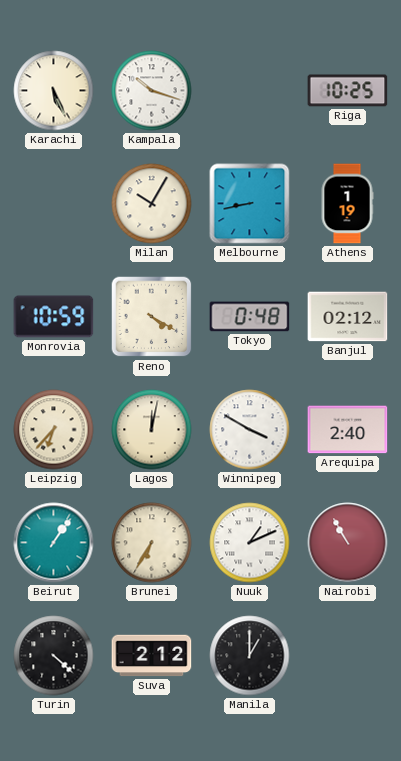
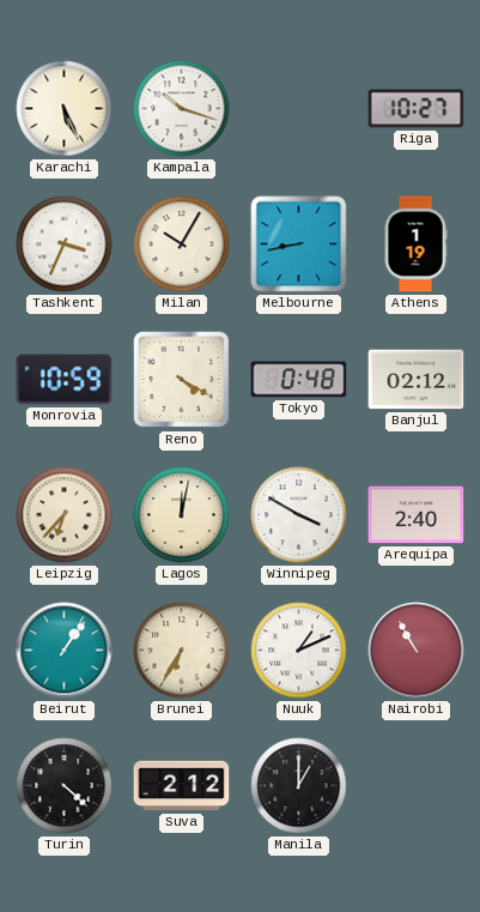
Riga: 10:25 -> 10:27 (417, 109)
Tashkent: none -> 3:34 (65, 244)
